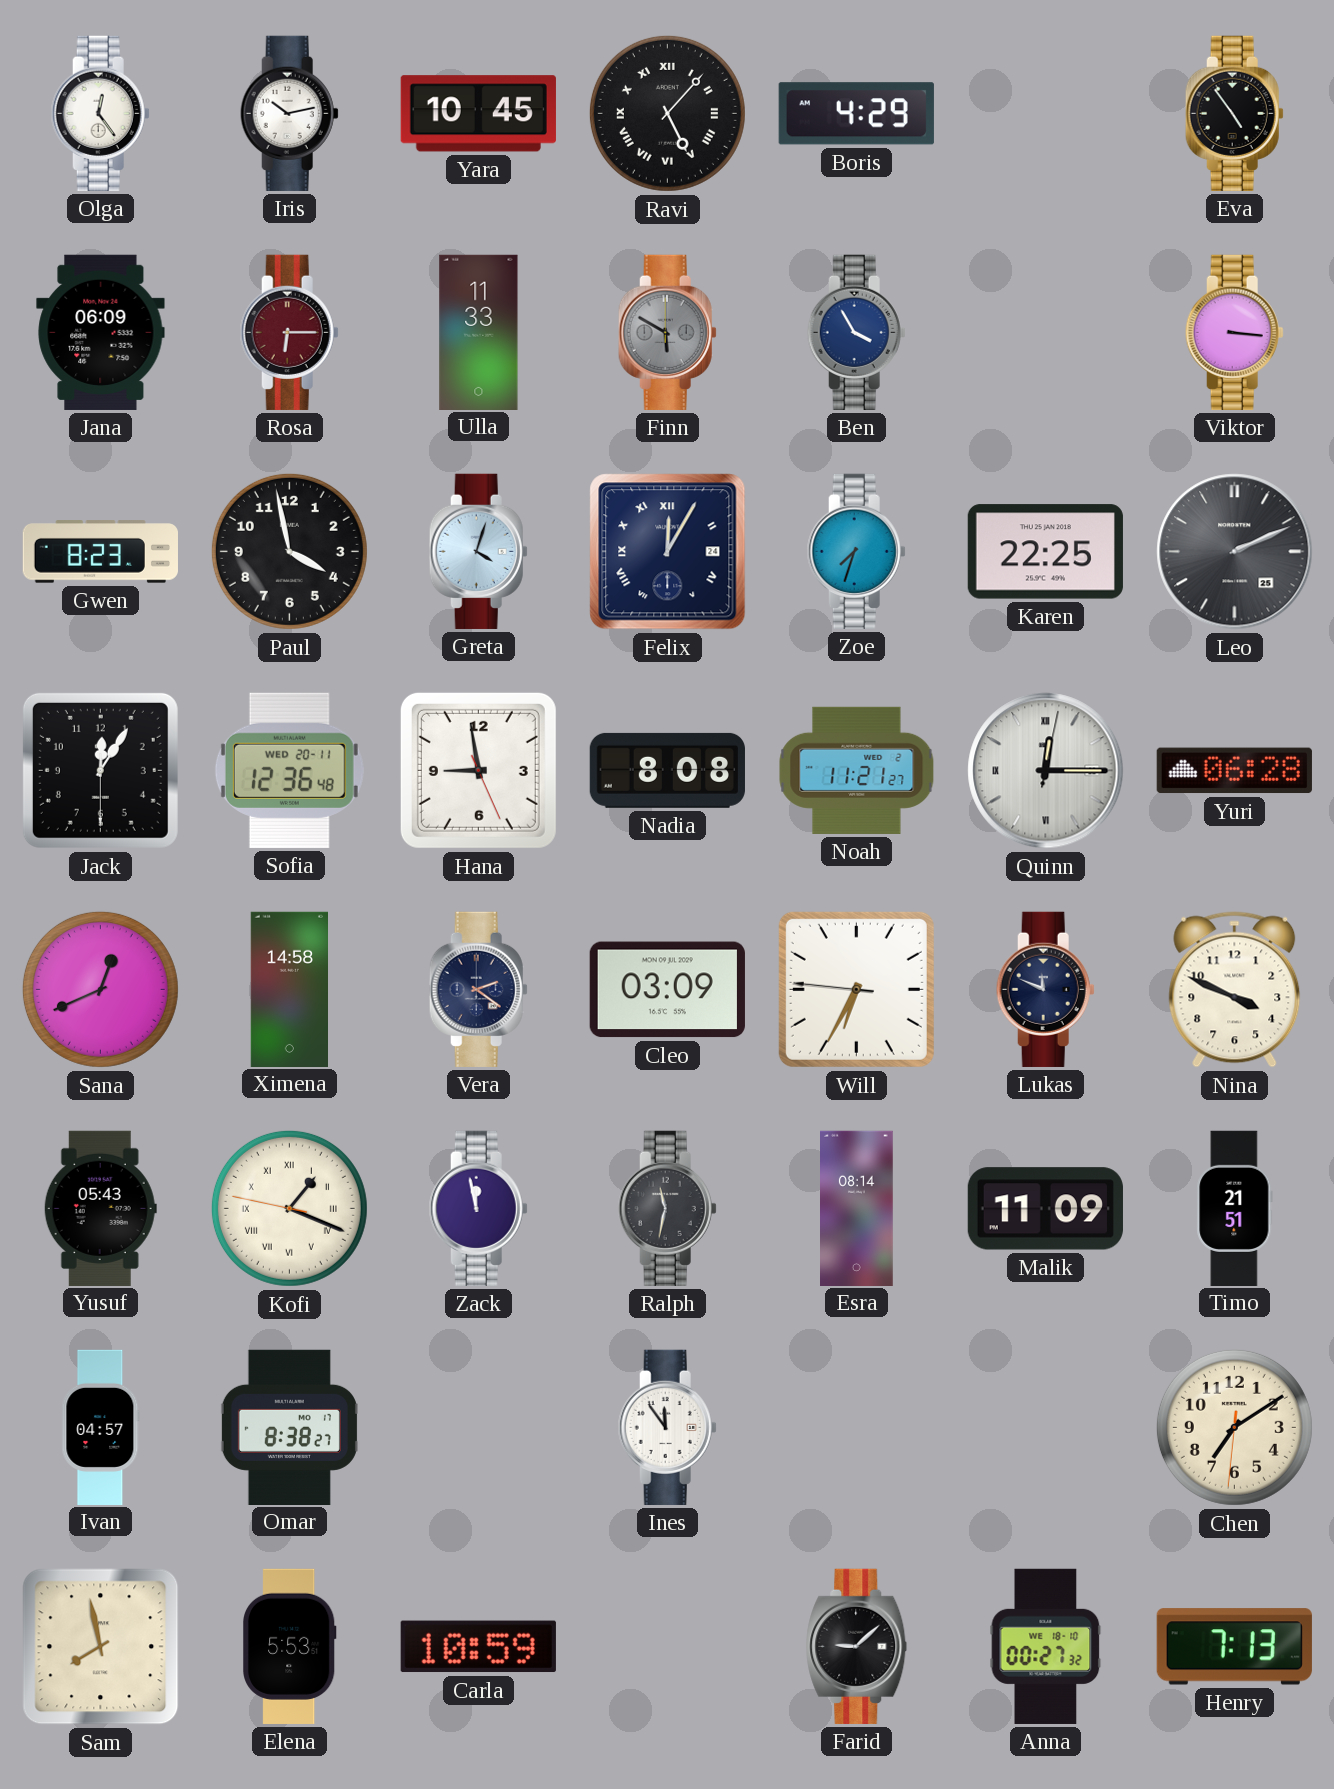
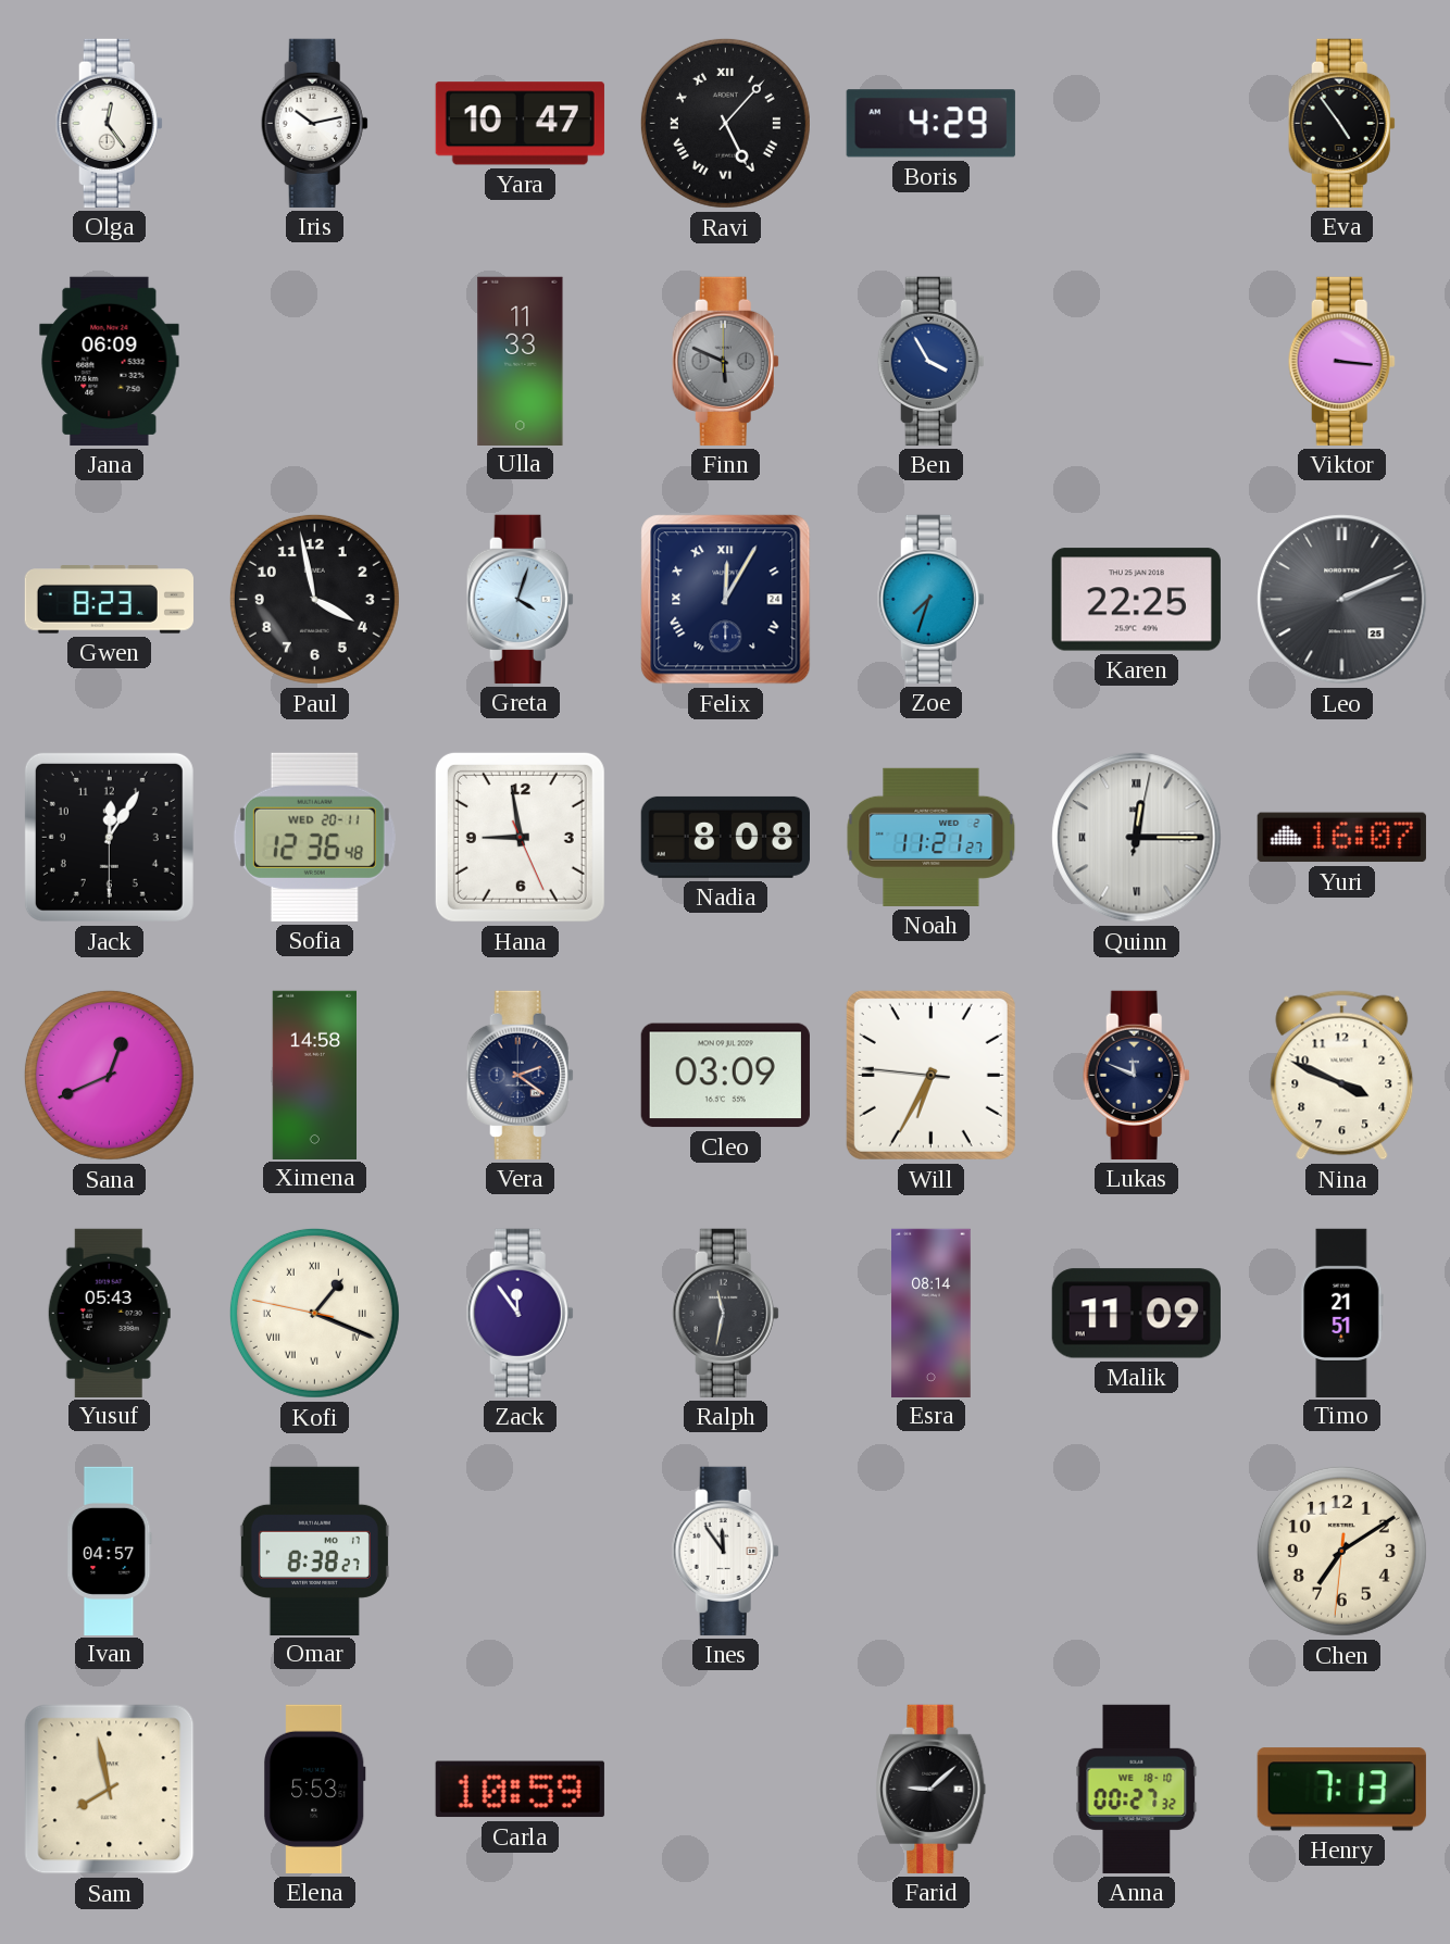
Yara: 10:45 -> 10:47 (520, 124)
Rosa: 6:15 -> none (289, 332)
Finn: 5:50 -> 5:49 (725, 361)
Yuri: 06:28 -> 16:07 (1341, 838)
Zack: 11:58 -> 11:54 (520, 1313)
